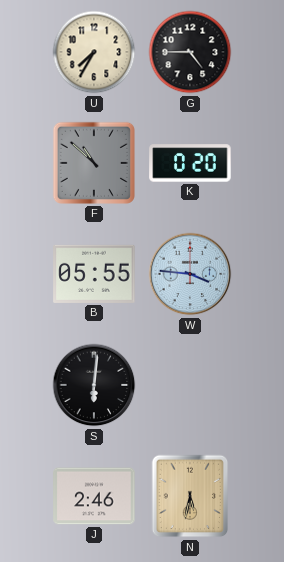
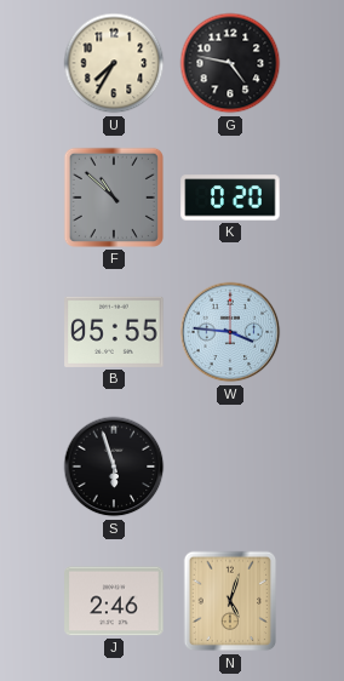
G: 4:45 -> 4:47 (230, 63)
S: 6:01 -> 5:57 (114, 467)
N: 5:32 -> 5:03 (230, 601)
